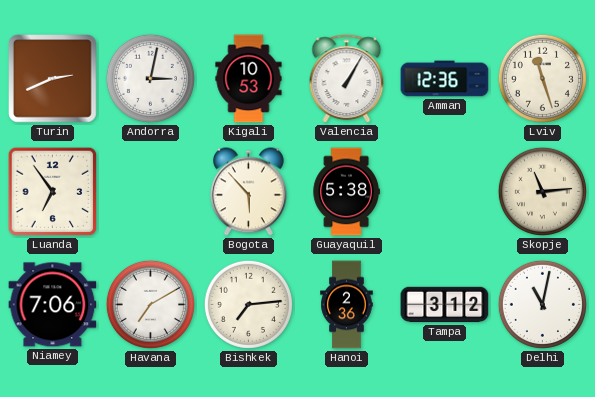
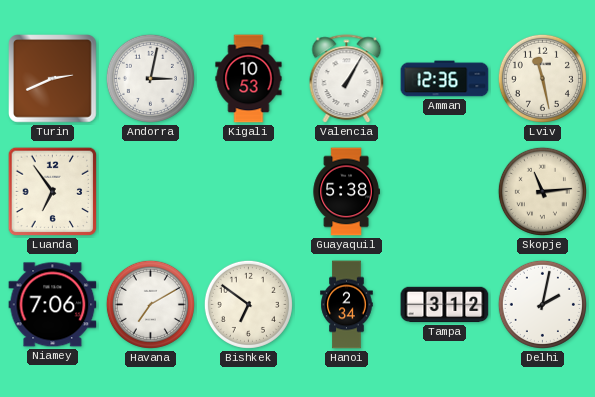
Lviv: 11:27 -> 11:28 (542, 78)
Bogota: 5:53 -> none (248, 192)
Bishkek: 7:14 -> 6:51 (248, 304)
Hanoi: 2:36 -> 2:34 (347, 305)
Delhi: 11:02 -> 2:02 (542, 304)
